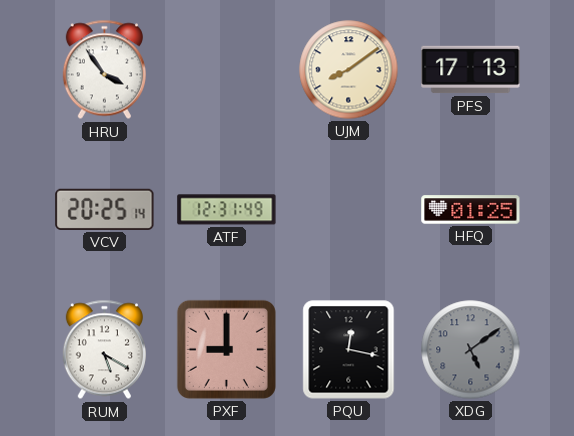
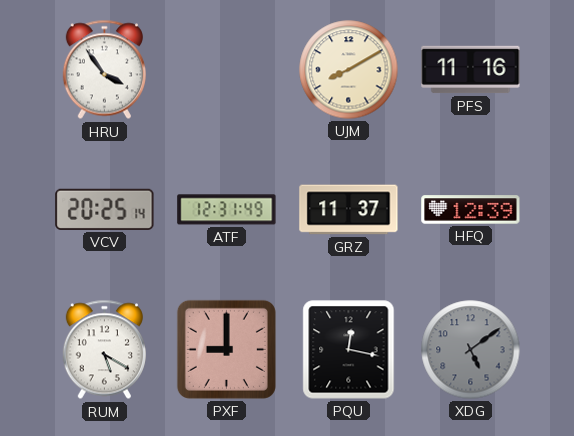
UJM: 8:09 -> 8:10 (349, 70)
PFS: 17:13 -> 11:16 (471, 70)
GRZ: none -> 11:37 (349, 210)
HFQ: 01:25 -> 12:39 (471, 210)
